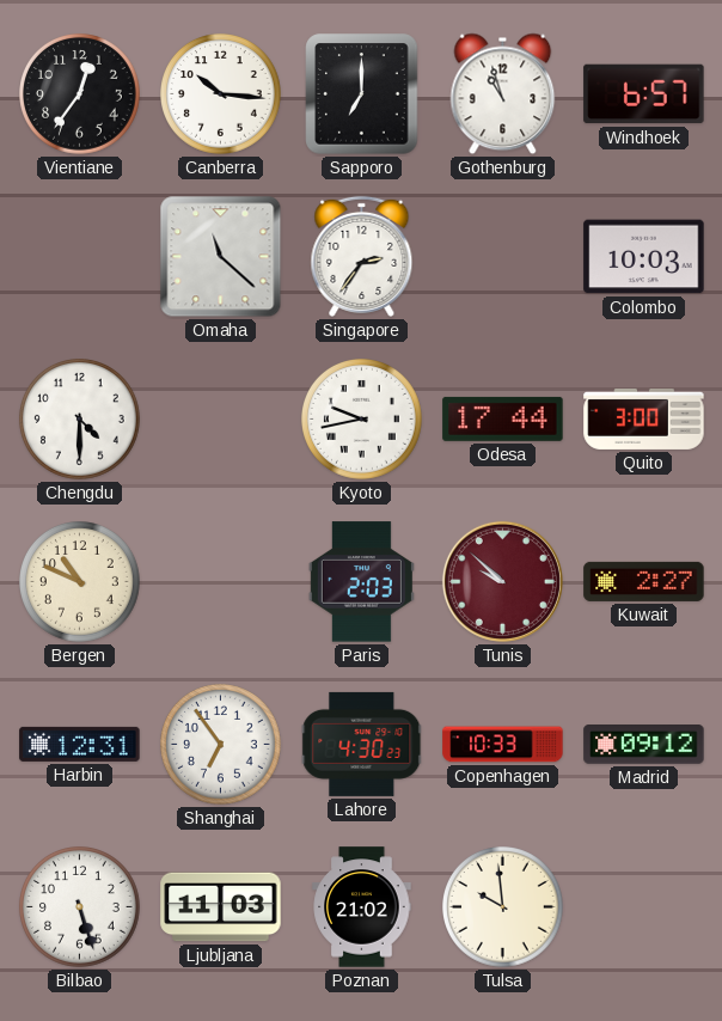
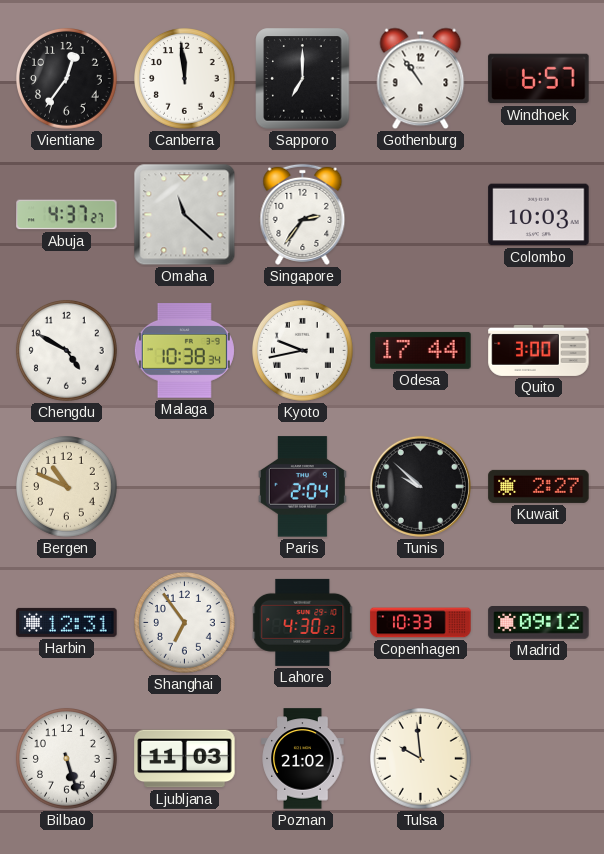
Canberra: 10:16 -> 11:59 (185, 79)
Gothenburg: 10:57 -> 10:54 (421, 79)
Abuja: none -> 4:37 (67, 215)
Chengdu: 4:30 -> 4:50 (67, 351)
Malaga: none -> 10:38 (184, 351)
Paris: 2:03 -> 2:04 (302, 487)
Tunis dial: burgundy -> black (420, 486)
